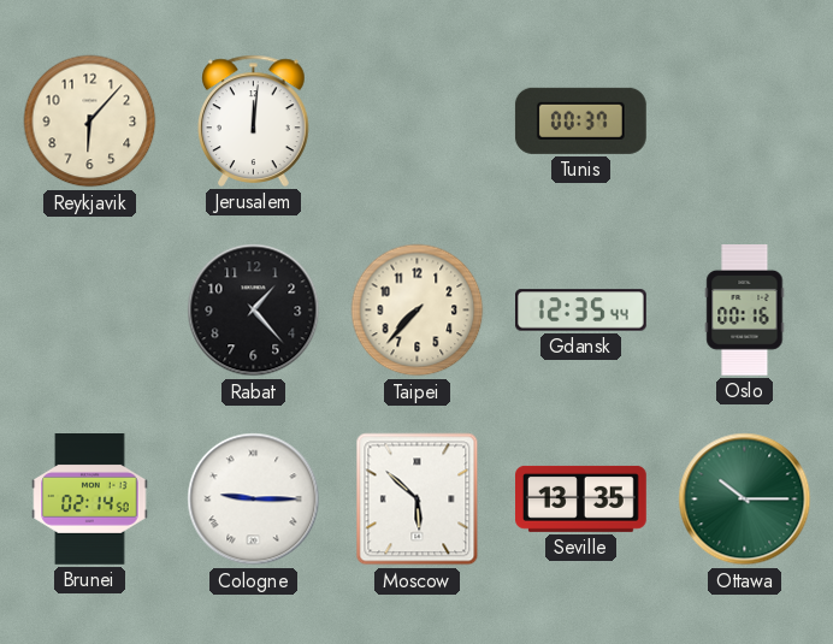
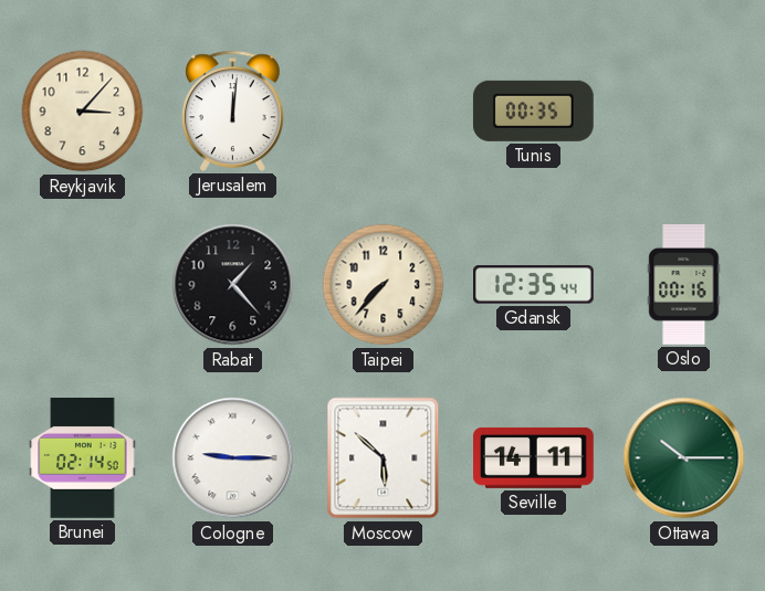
Reykjavik: 6:07 -> 3:07 (83, 112)
Tunis: 00:37 -> 00:35 (533, 110)
Seville: 13:35 -> 14:11 (534, 457)
